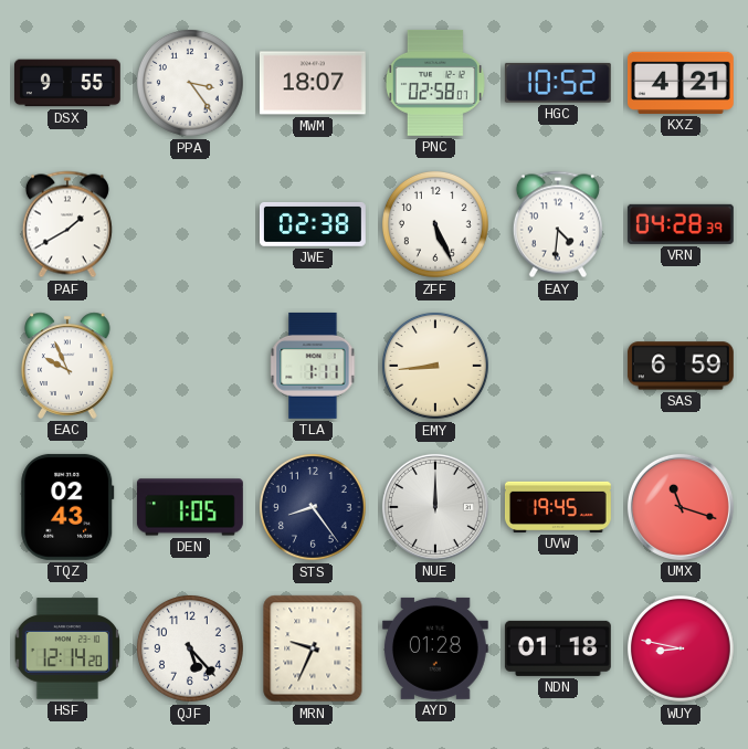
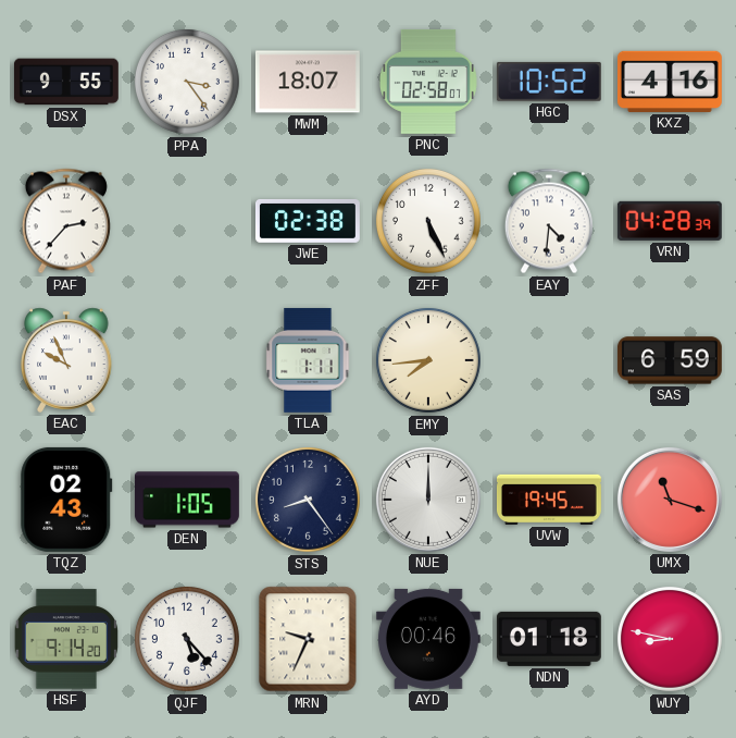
KXZ: 4:21 -> 4:16 (670, 82)
PAF: 1:40 -> 2:37 (66, 221)
EMY: 8:44 -> 7:44 (428, 360)
HSF: 12:14 -> 9:14 (65, 639)
AYD: 01:28 -> 00:46 (428, 639)
